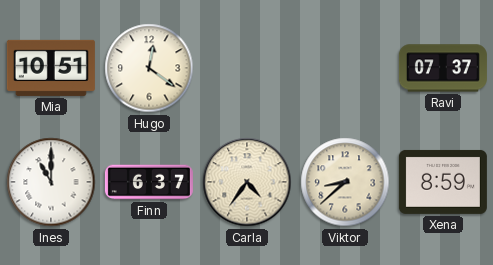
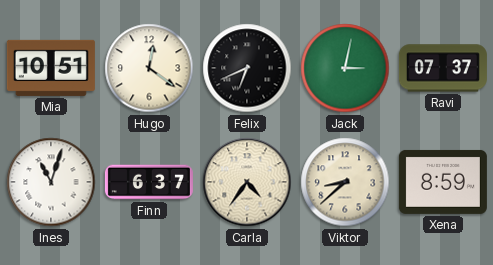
Felix: none -> 6:41 (247, 68)
Jack: none -> 3:02 (345, 68)
Ines: 11:00 -> 11:03 (51, 182)
